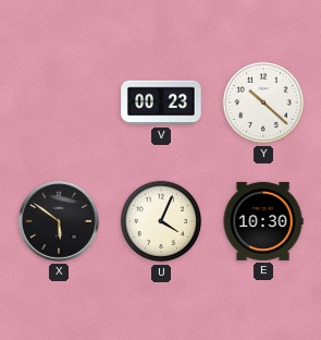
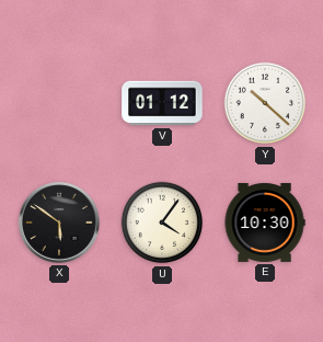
V: 00:23 -> 01:12 (162, 103)
U: 4:04 -> 4:06 (162, 223)
